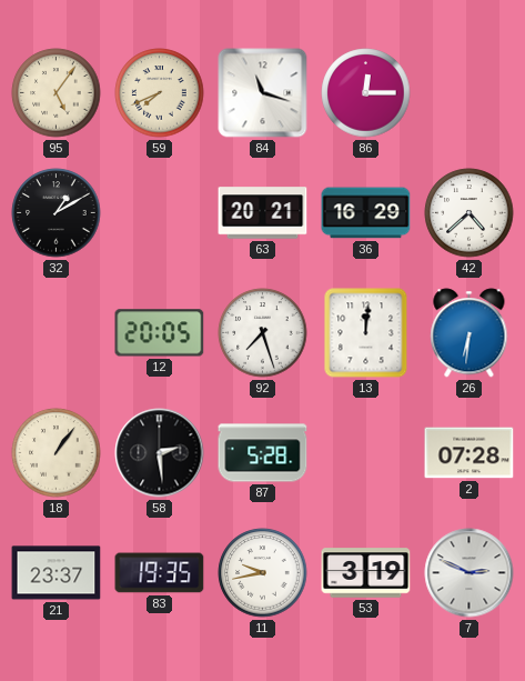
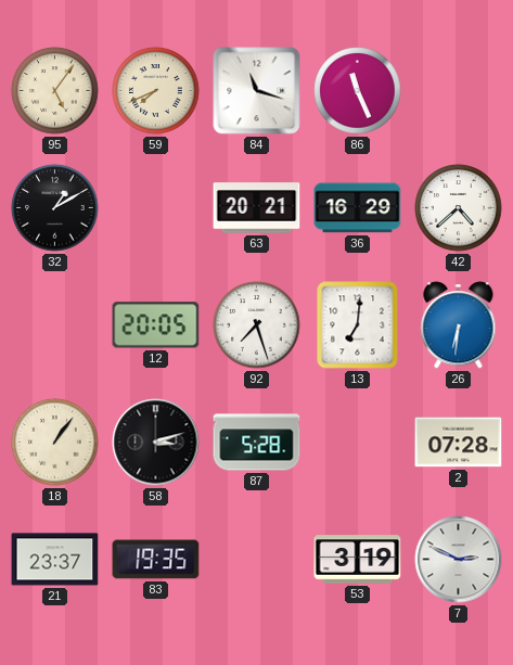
86: 12:15 -> 11:26 (358, 91)
13: 12:01 -> 7:01 (358, 325)
58: 2:29 -> 3:12 (156, 443)
11: 9:43 -> none (263, 573)
